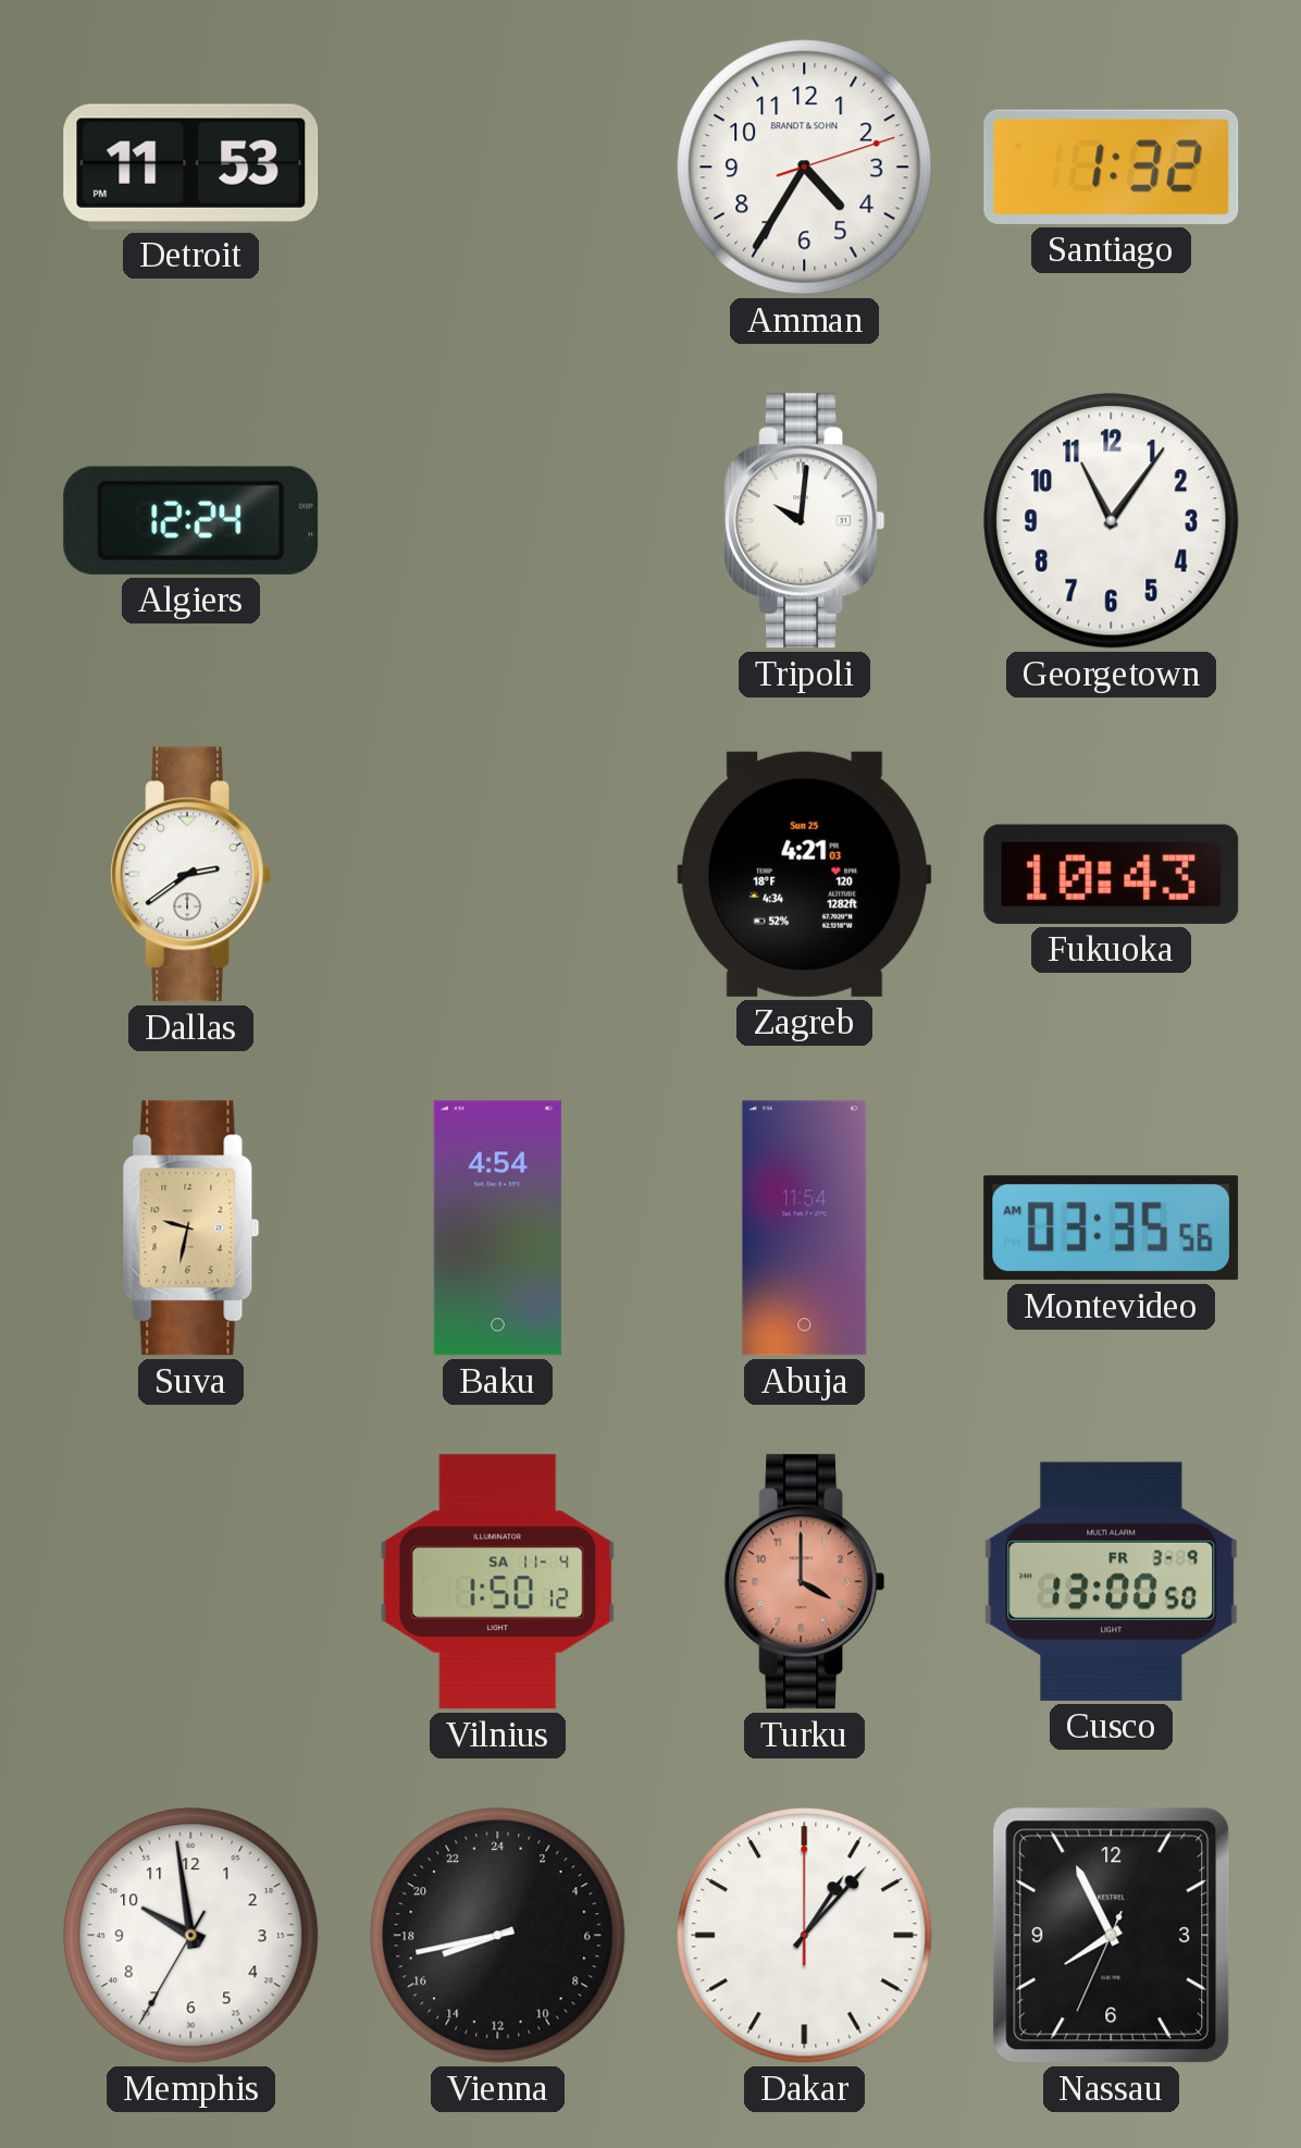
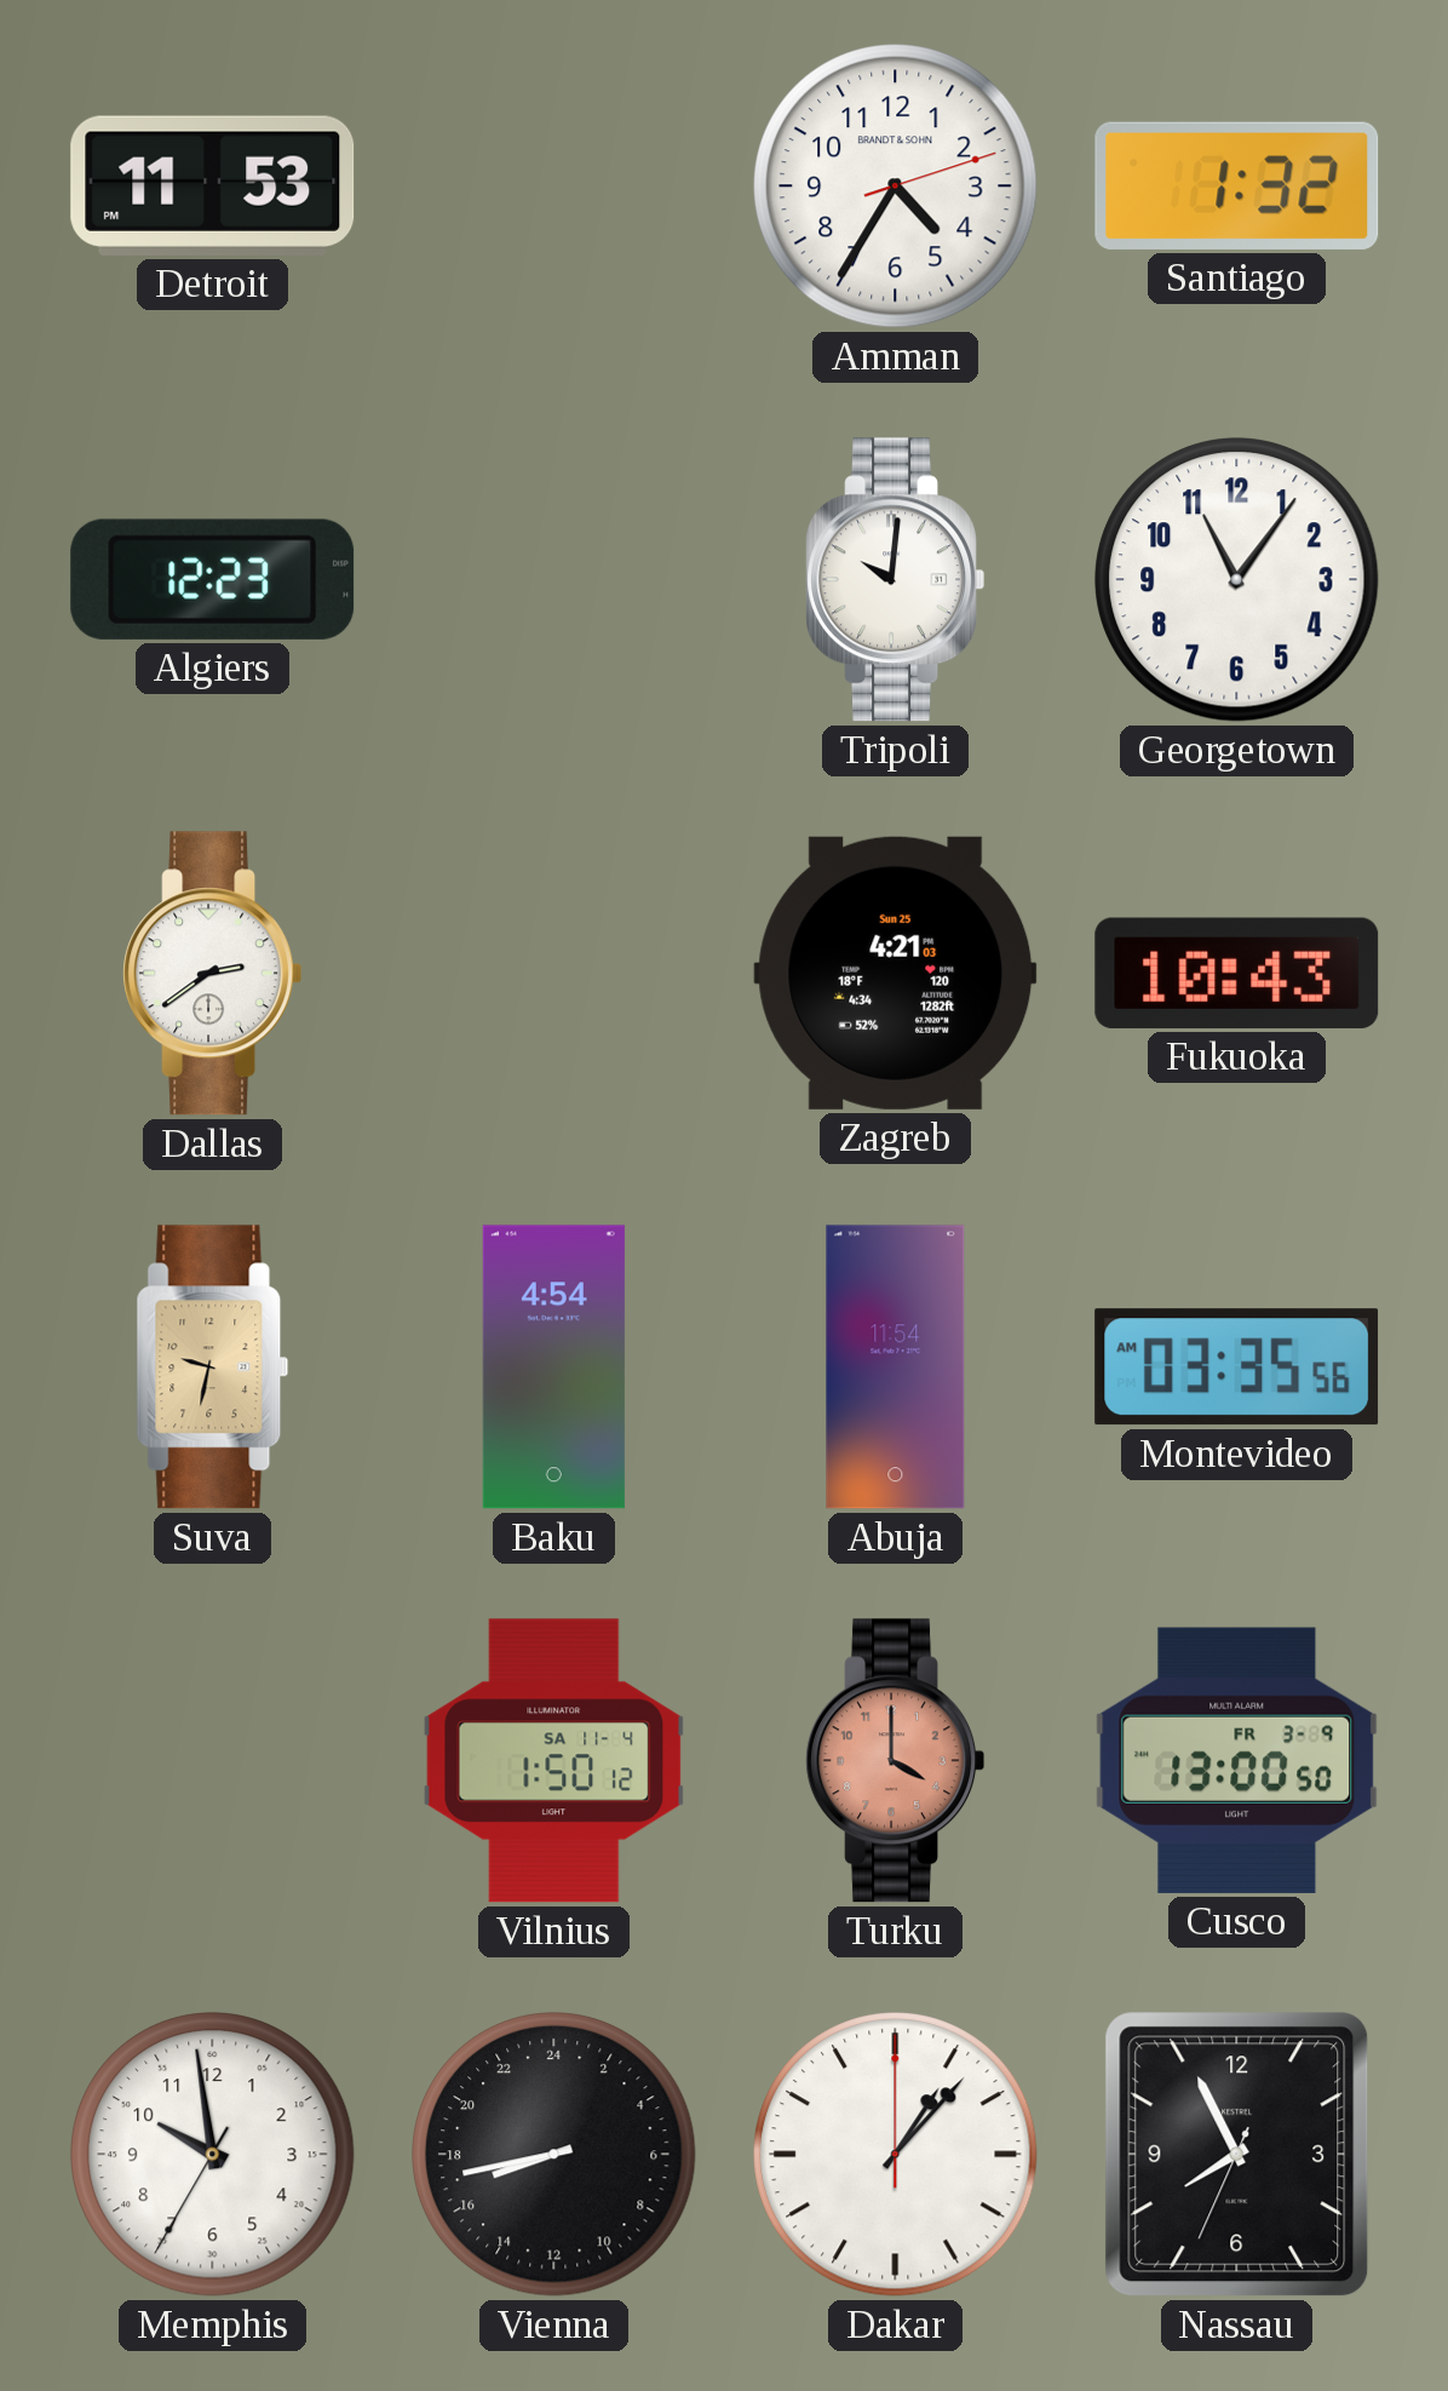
Algiers: 12:24 -> 12:23 (213, 579)
